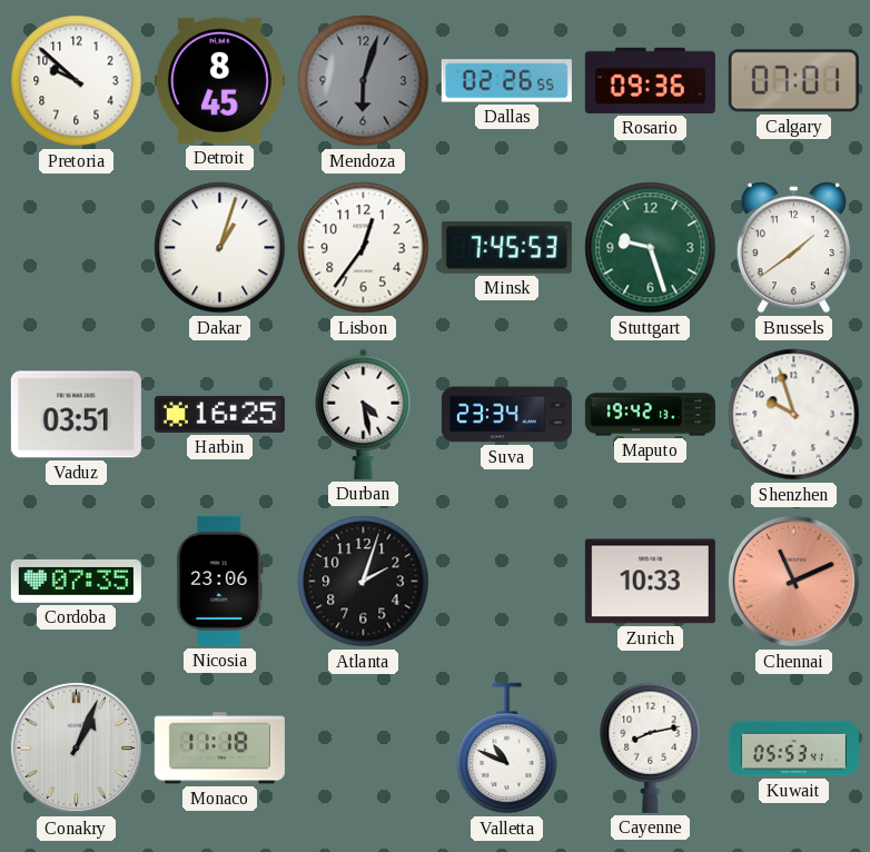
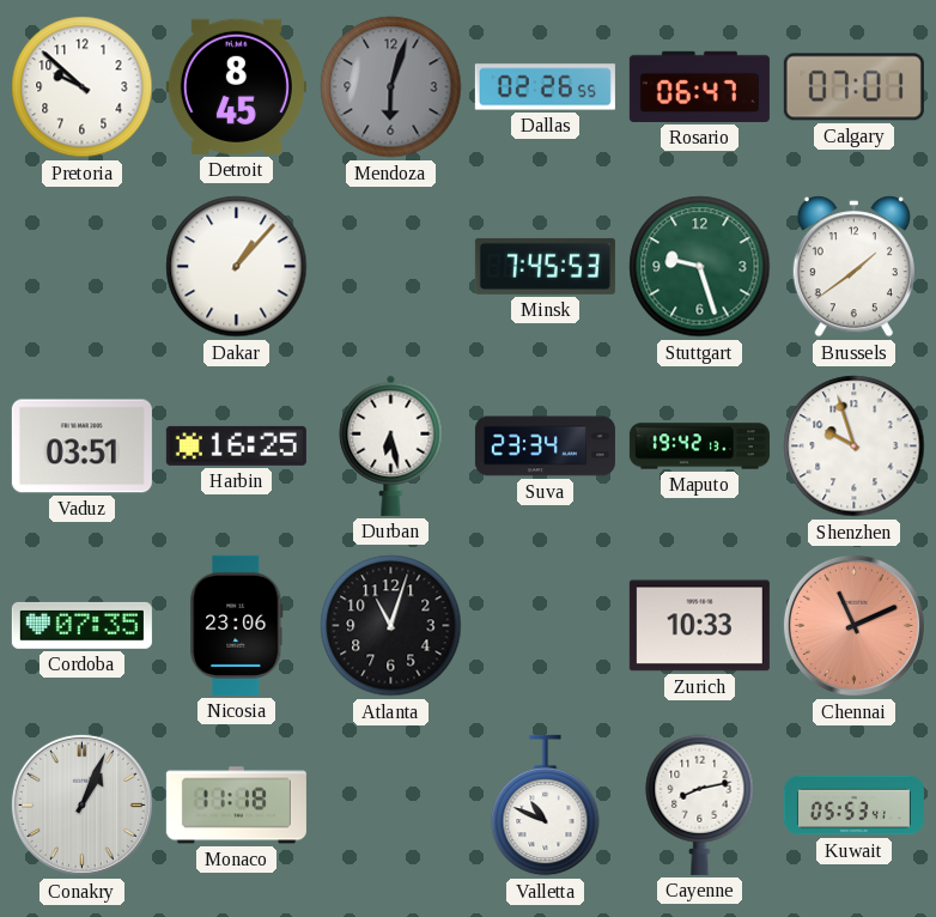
Rosario: 09:36 -> 06:47 (699, 86)
Dakar: 1:03 -> 1:07 (237, 267)
Lisbon: 12:36 -> none (364, 248)
Durban: 4:28 -> 6:28 (391, 445)
Atlanta: 2:03 -> 11:03 (391, 626)
